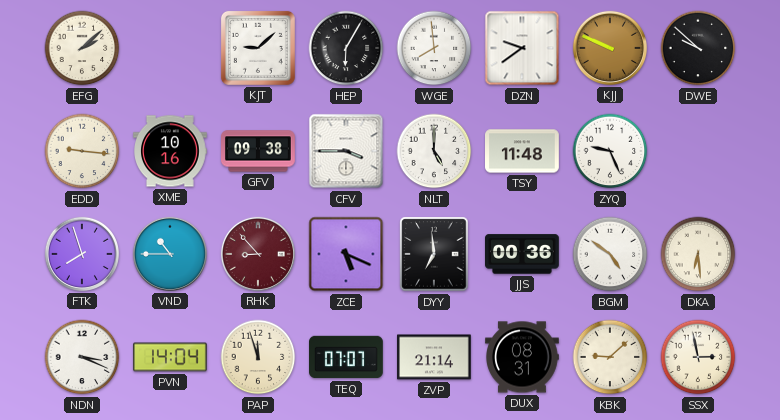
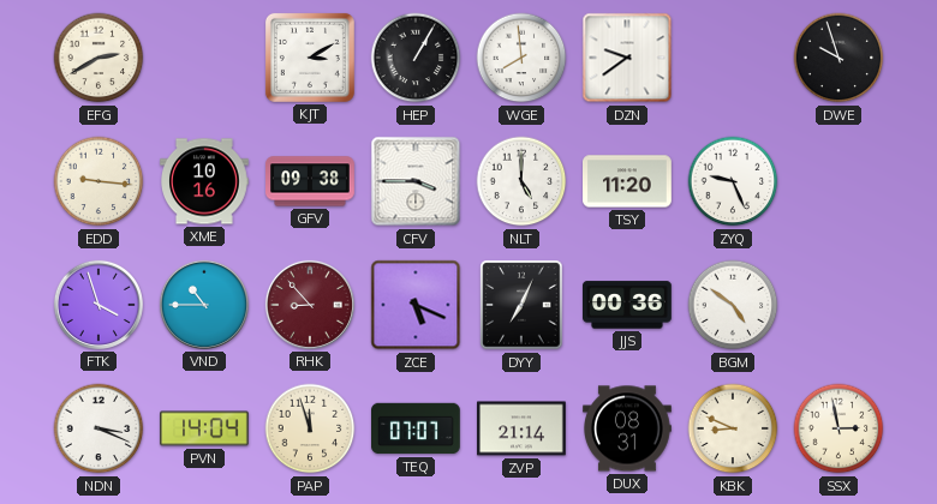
EFG: 2:08 -> 2:40 (99, 58)
KJT: 9:08 -> 3:10 (310, 58)
HEP: 6:05 -> 1:05 (416, 58)
KJJ: 9:49 -> none (610, 48)
DWE: 9:52 -> 9:57 (838, 58)
TSY: 11:48 -> 11:20 (628, 181)
FTK: 7:57 -> 3:57 (99, 305)
DYY: 6:59 -> 7:04 (521, 305)
DKA: 6:29 -> none (698, 254)
KBK: 9:08 -> 8:49 (733, 428)
